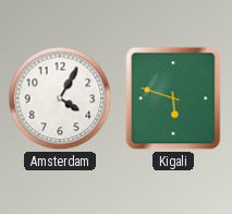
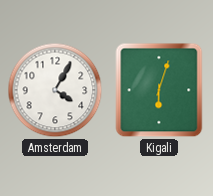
Kigali: 5:48 -> 6:03 (159, 90)
